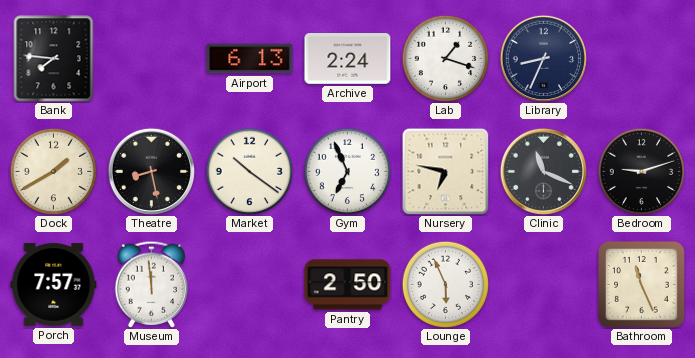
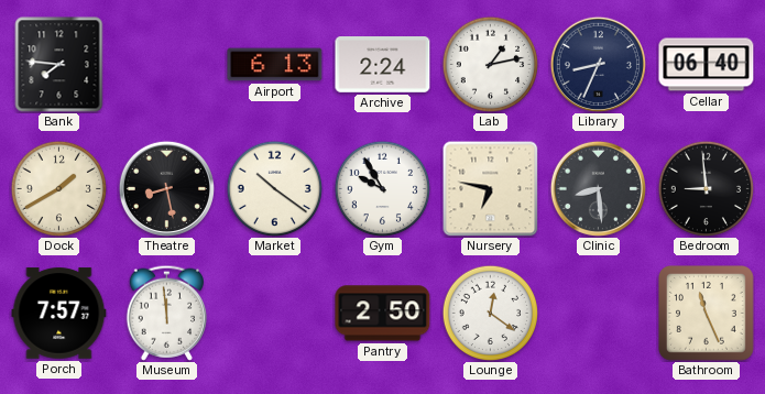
Lab: 1:18 -> 1:13 (490, 64)
Cellar: none -> 06:40 (707, 65)
Gym: 6:56 -> 9:55 (382, 188)
Clinic: 11:19 -> 8:29 (598, 188)
Bedroom: 9:12 -> 8:59 (706, 188)
Lounge: 5:56 -> 12:21 (490, 313)
